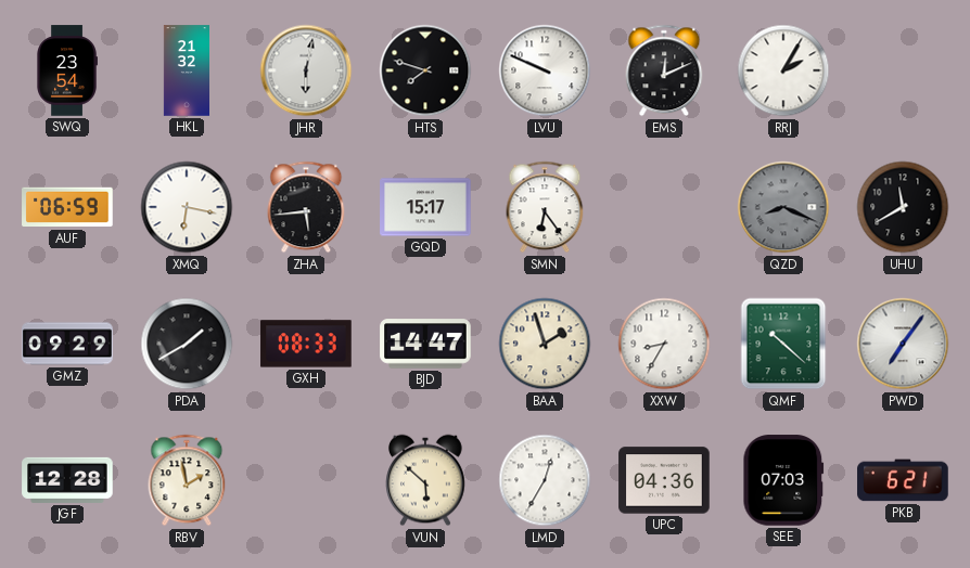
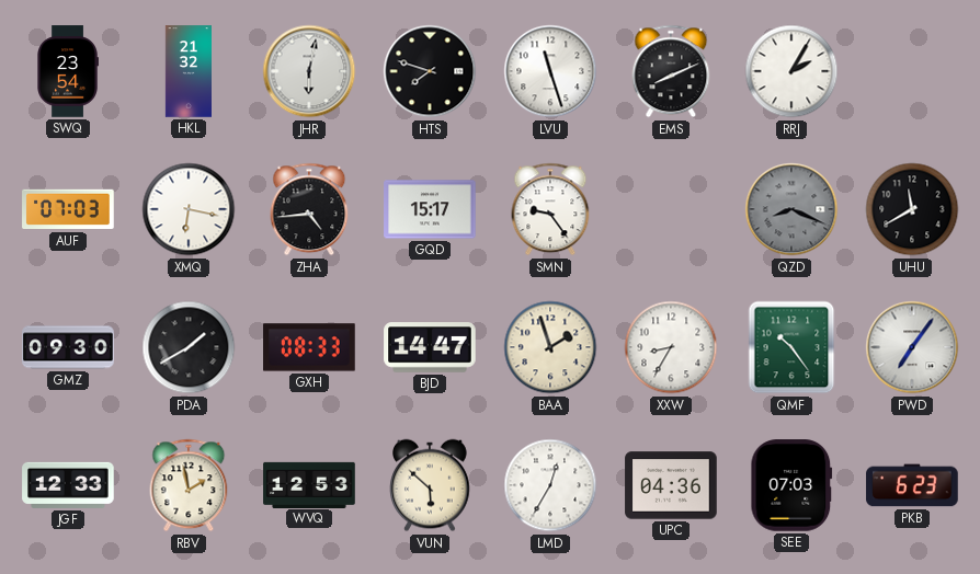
LVU: 9:49 -> 11:27 (550, 71)
EMS: 12:11 -> 8:11 (671, 71)
AUF: 06:59 -> 07:03 (68, 209)
ZHA: 5:44 -> 4:44 (309, 209)
SMN: 6:24 -> 9:24 (550, 209)
GMZ: 09:29 -> 09:30 (68, 347)
QMF: 10:22 -> 10:24 (791, 347)
JGF: 12:28 -> 12:33 (68, 485)
WVQ: none -> 12:53 (309, 484)
PKB: 6:21 -> 6:23 (912, 485)
